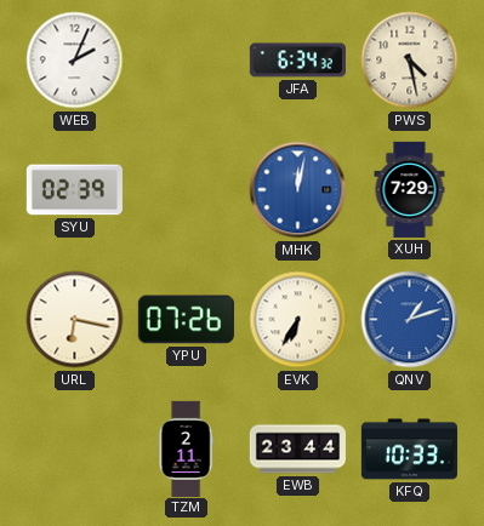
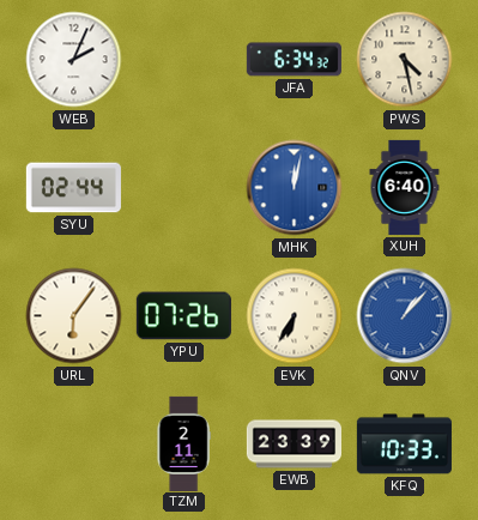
SYU: 02:39 -> 02:44 (73, 188)
XUH: 7:29 -> 6:40 (405, 187)
URL: 6:17 -> 6:06 (74, 316)
QNV: 1:12 -> 1:07 (405, 316)
EWB: 23:44 -> 23:39 (294, 445)
